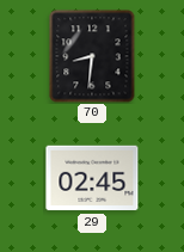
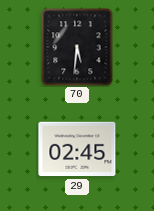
70: 8:31 -> 5:31 (77, 47)
